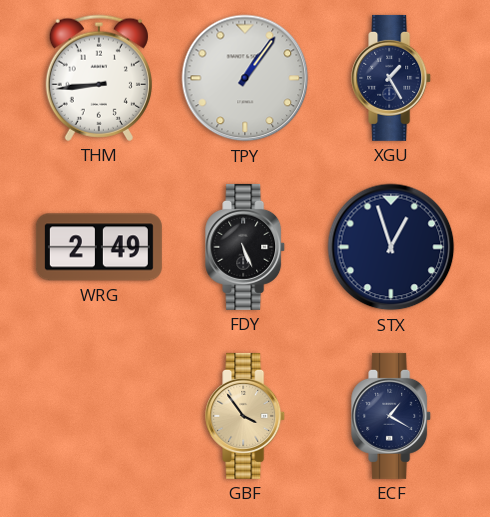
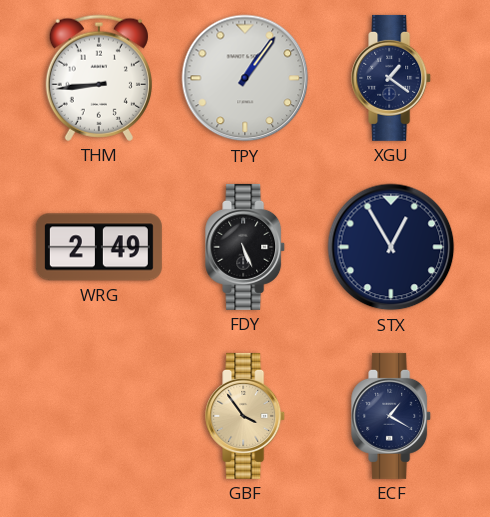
XGU: 1:25 -> 1:21 (392, 78)
STX: 12:57 -> 12:55 (391, 247)
